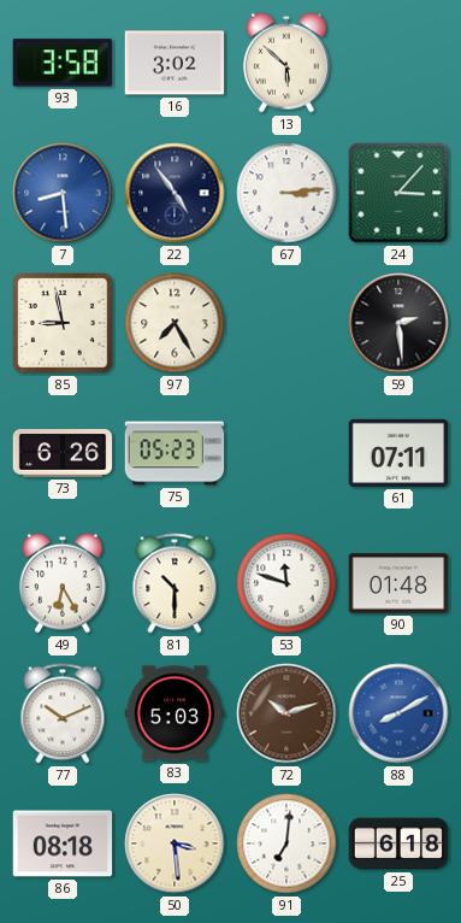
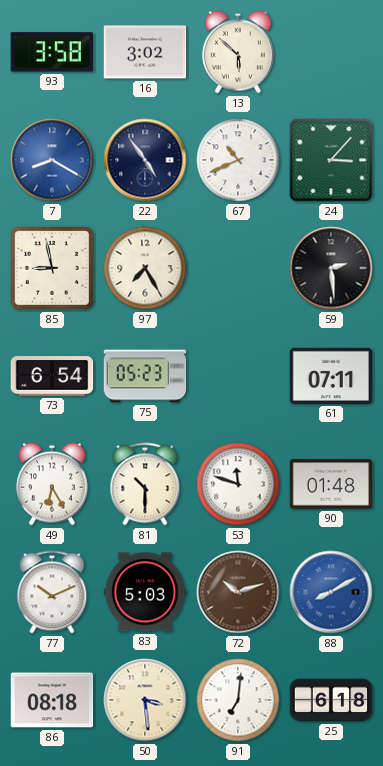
7: 8:29 -> 8:20 (52, 160)
67: 3:14 -> 10:41 (238, 160)
73: 6:26 -> 6:54 (52, 376)
